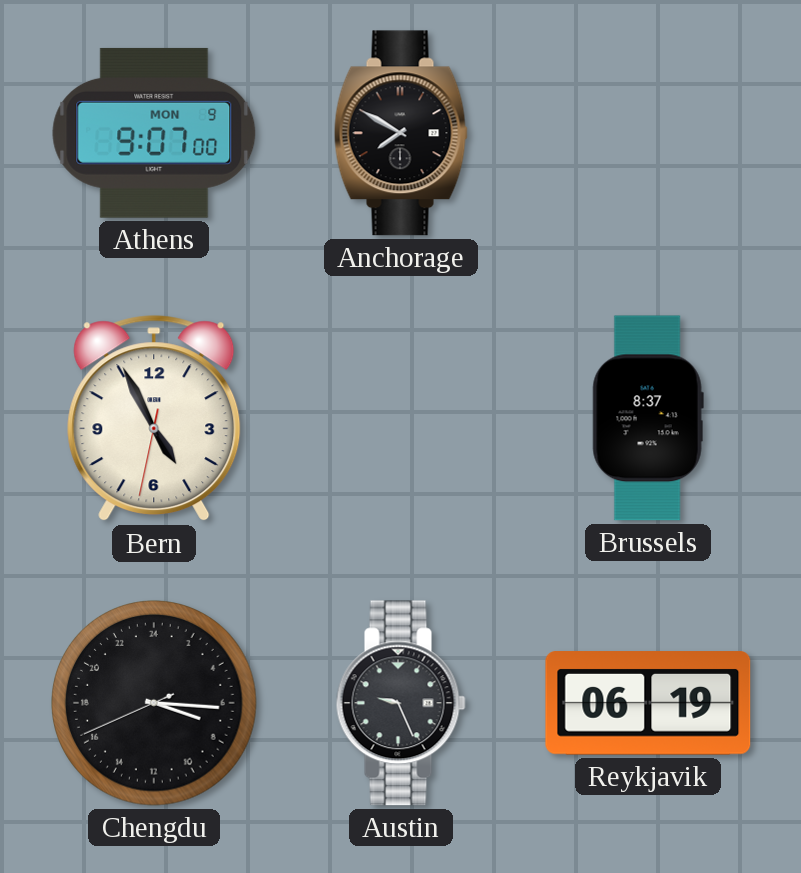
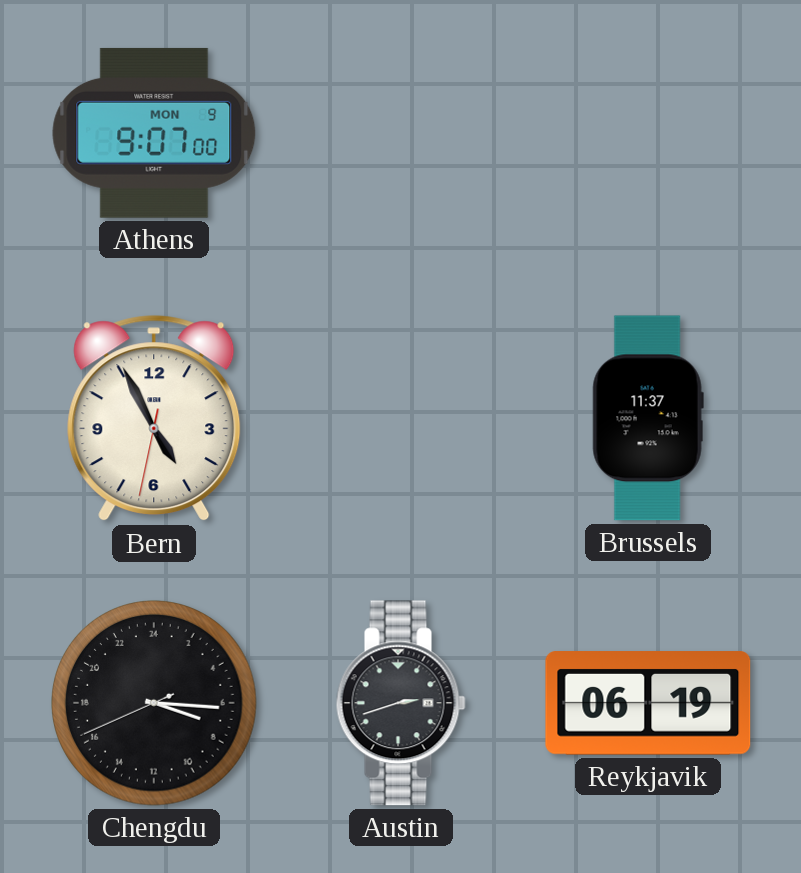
Anchorage: 7:50 -> none (401, 133)
Brussels: 8:37 -> 11:37 (648, 418)
Austin: 9:26 -> 2:42 (401, 703)
